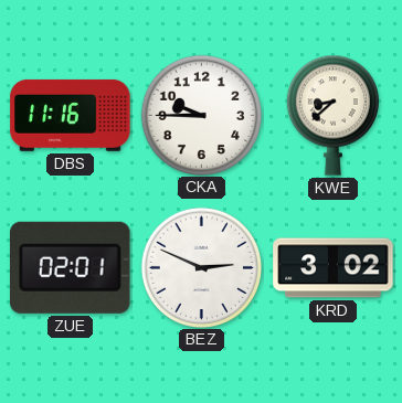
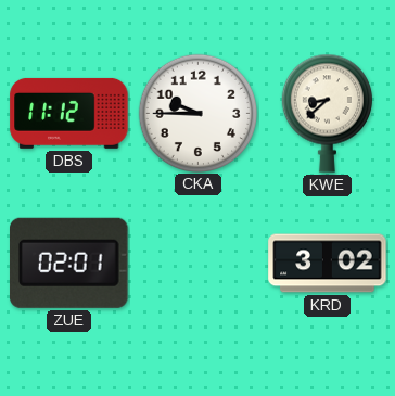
DBS: 11:16 -> 11:12 (69, 113)
BEZ: 2:49 -> none (201, 267)
